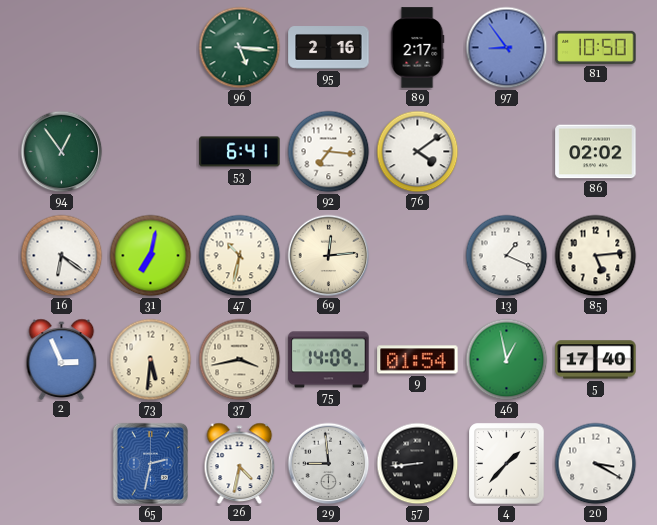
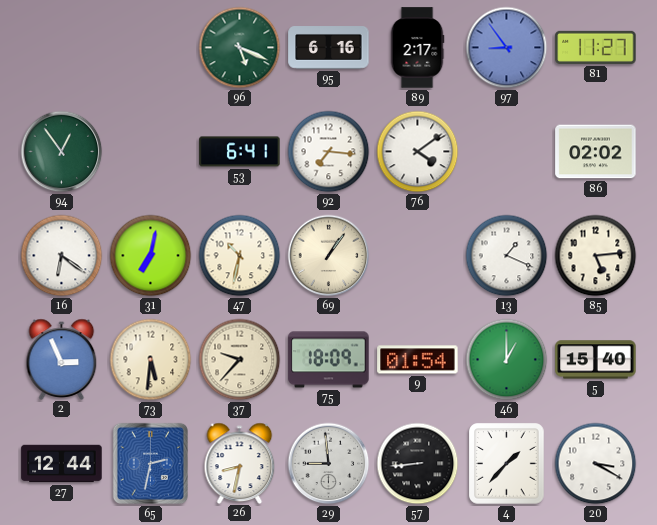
96: 5:16 -> 5:19 (240, 48)
95: 2:16 -> 6:16 (329, 48)
81: 10:50 -> 11:27 (596, 47)
69: 12:14 -> 1:06 (329, 256)
37: 3:43 -> 9:37 (240, 360)
75: 14:09 -> 18:09 (329, 360)
46: 12:58 -> 1:00 (507, 360)
5: 17:40 -> 15:40 (596, 360)
27: none -> 12:44 (62, 464)
26: 4:32 -> 8:32 (240, 463)
